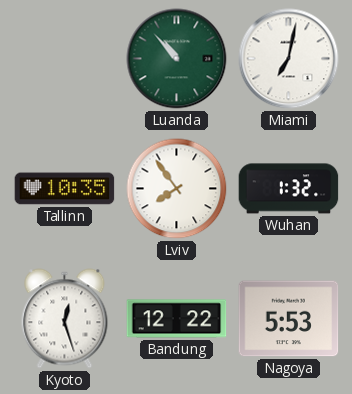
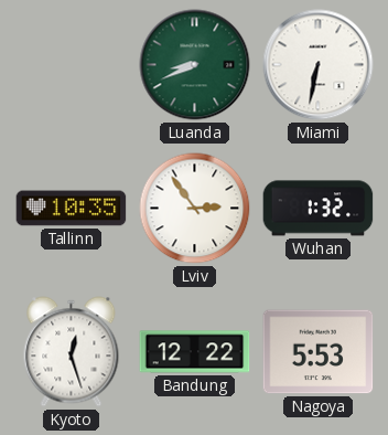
Luanda: 10:53 -> 8:41 (195, 65)
Miami: 7:02 -> 6:32 (319, 65)
Lviv: 7:54 -> 2:54 (195, 209)
